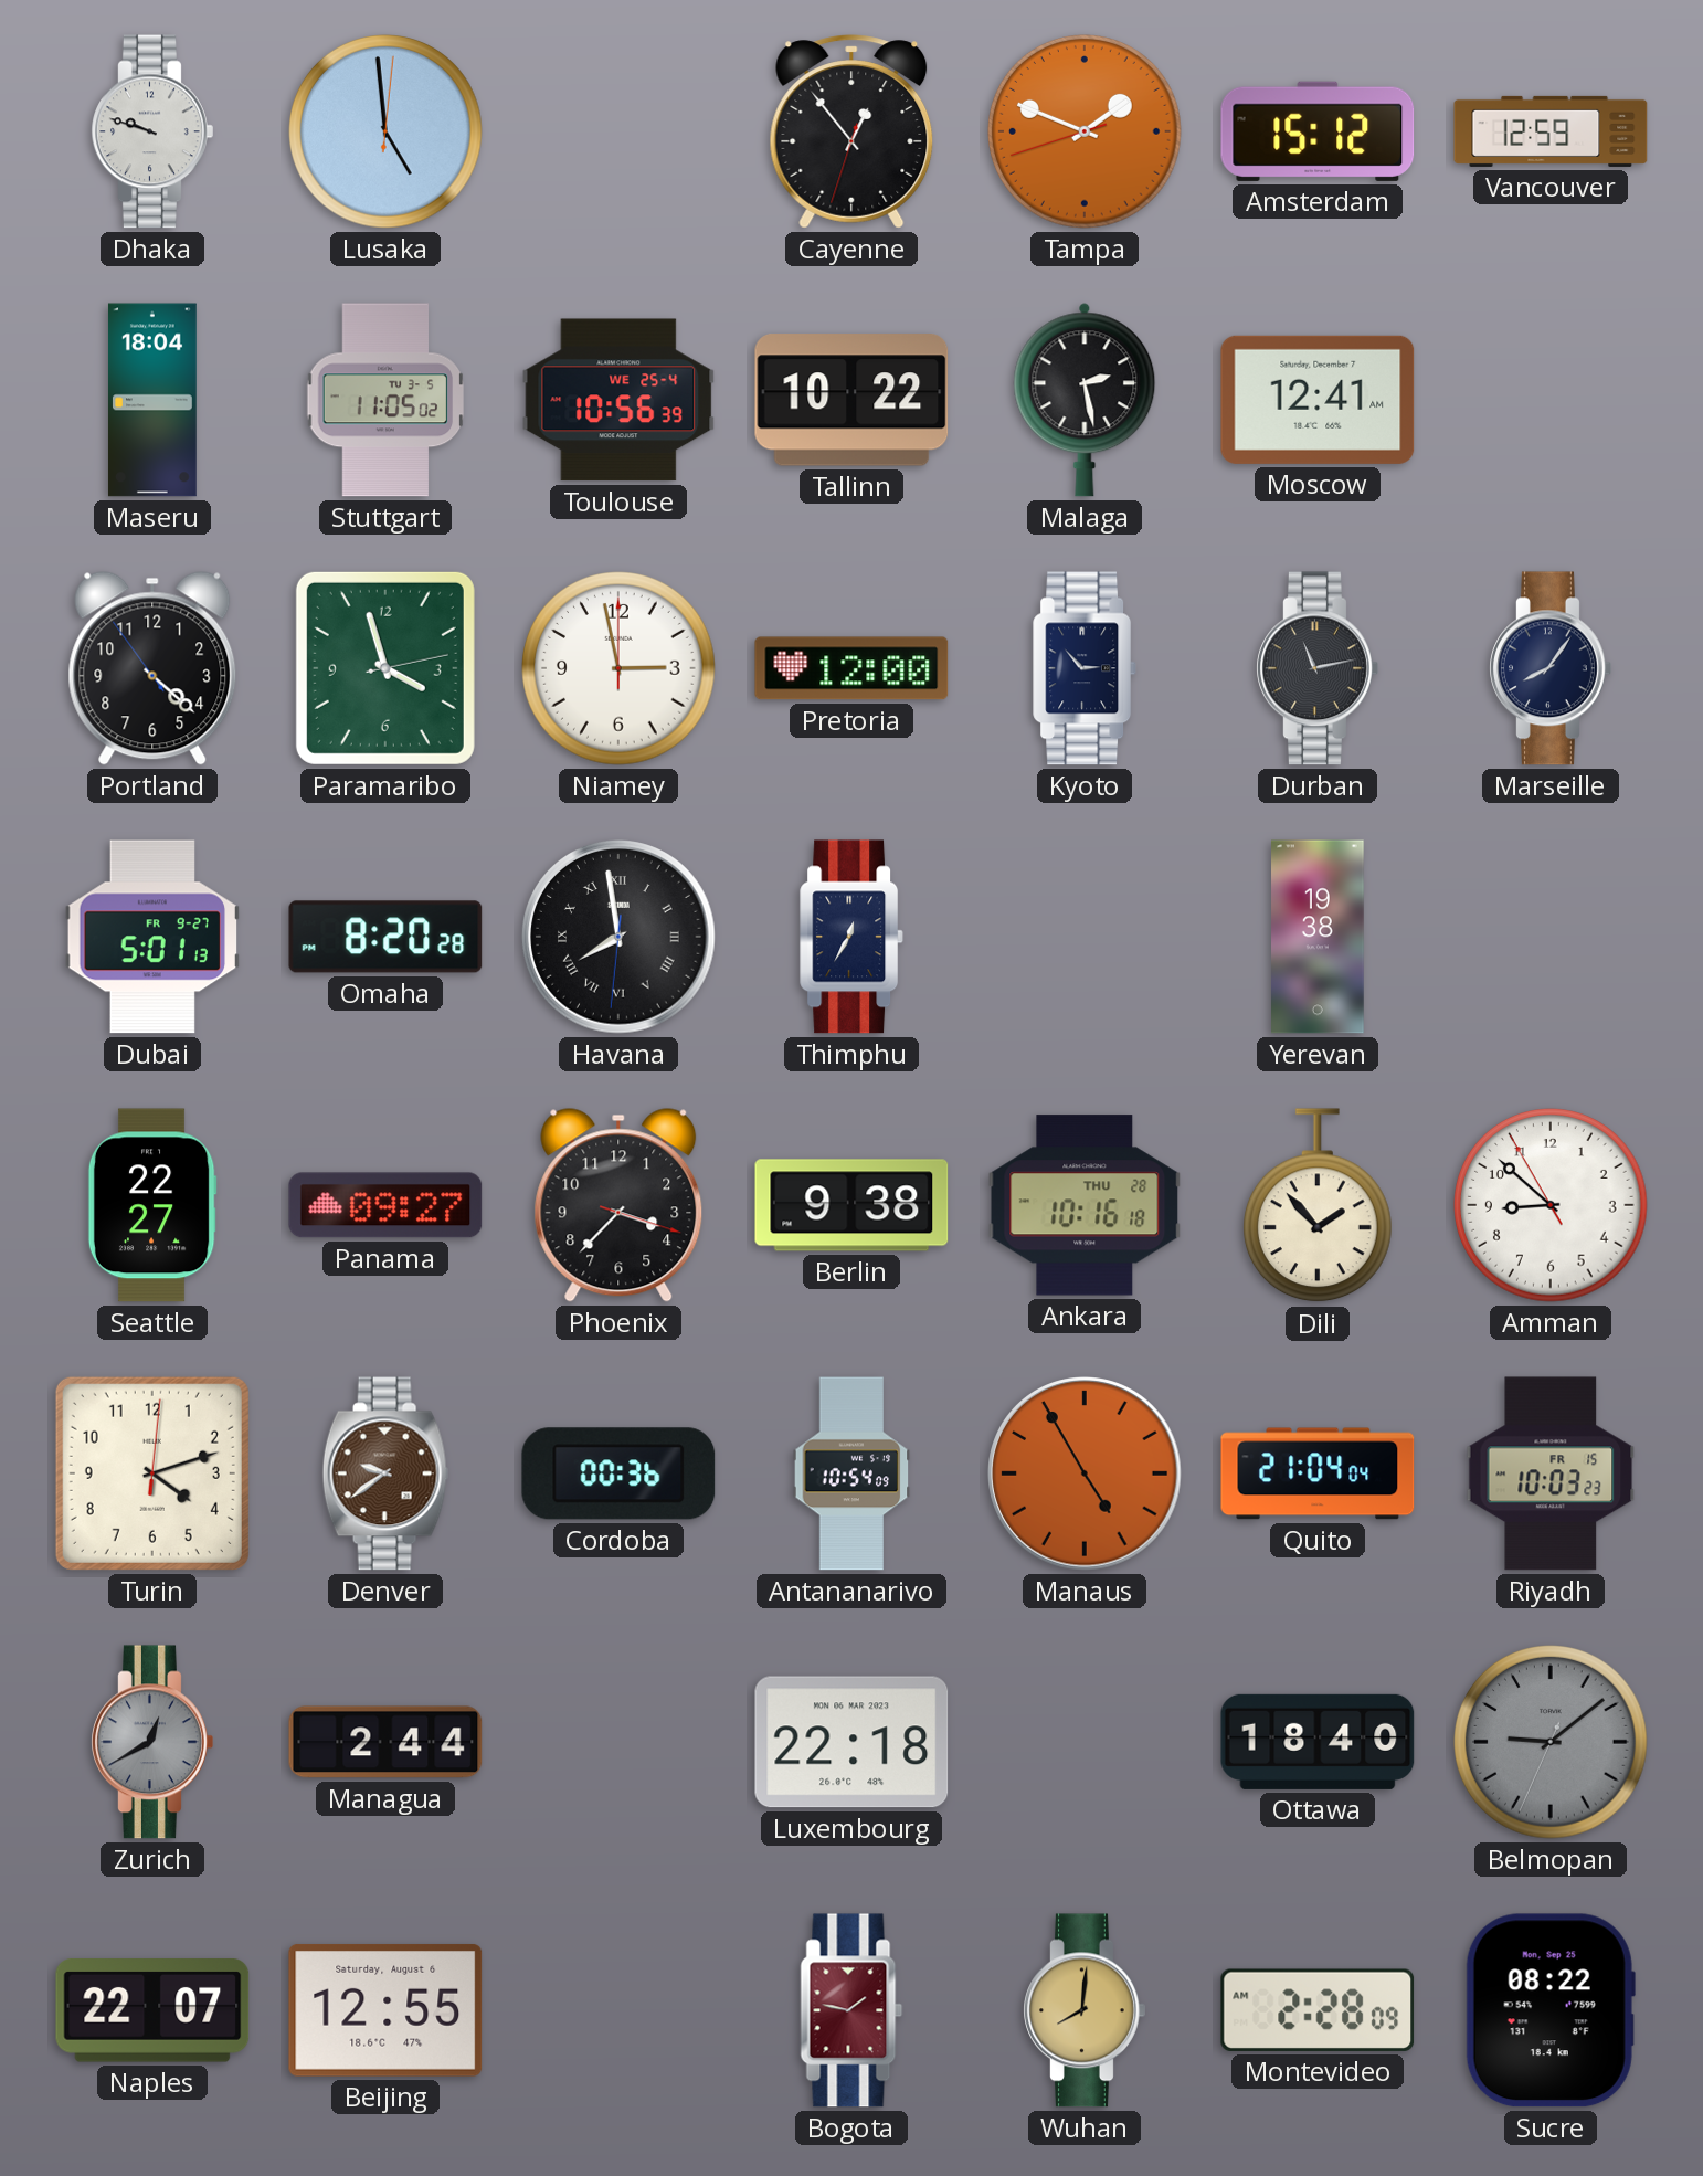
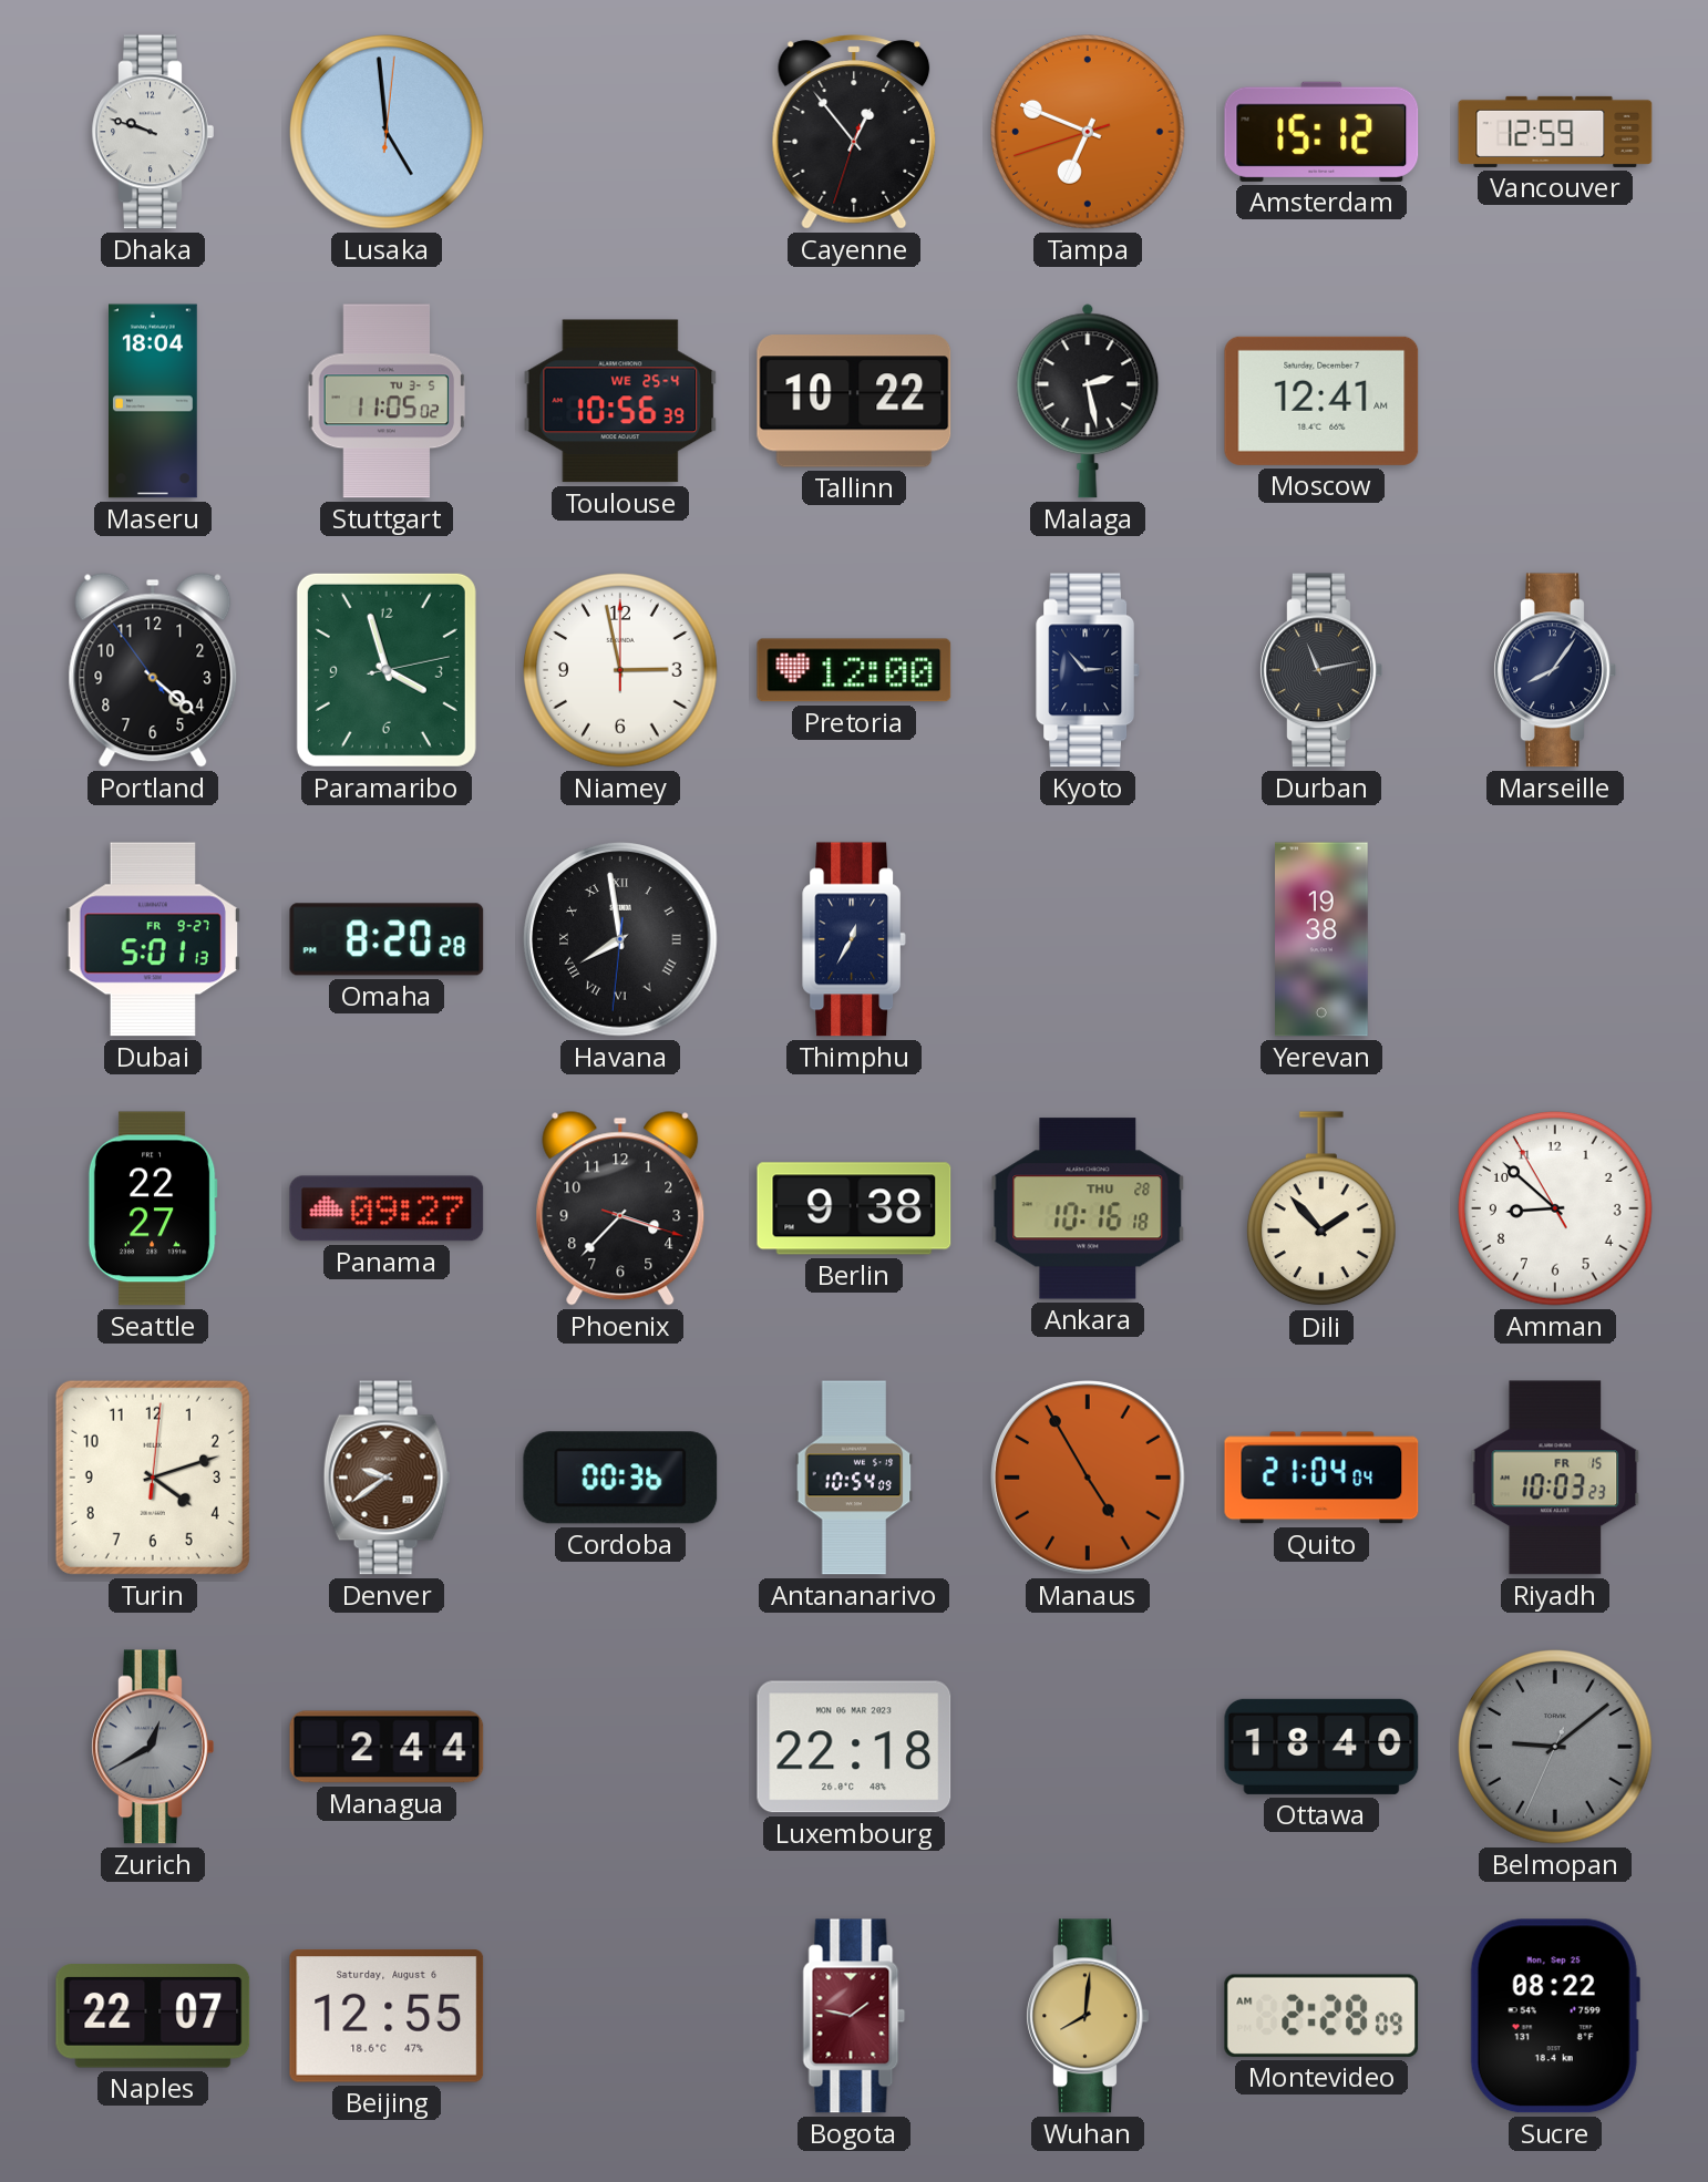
Tampa: 1:48 -> 6:48 (1088, 132)
